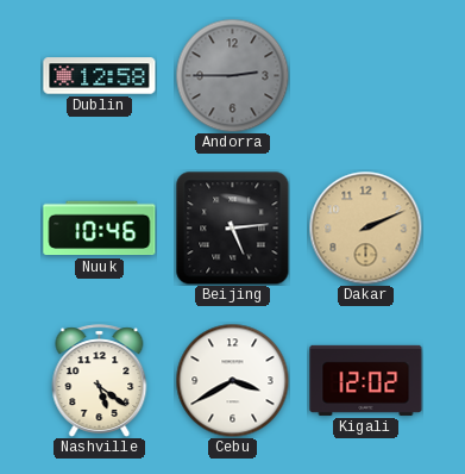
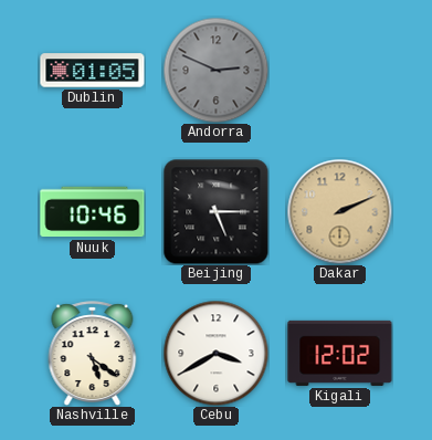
Dublin: 12:58 -> 01:05 (93, 71)
Andorra: 2:45 -> 2:49 (215, 70)
Beijing: 5:14 -> 5:15 (217, 212)
